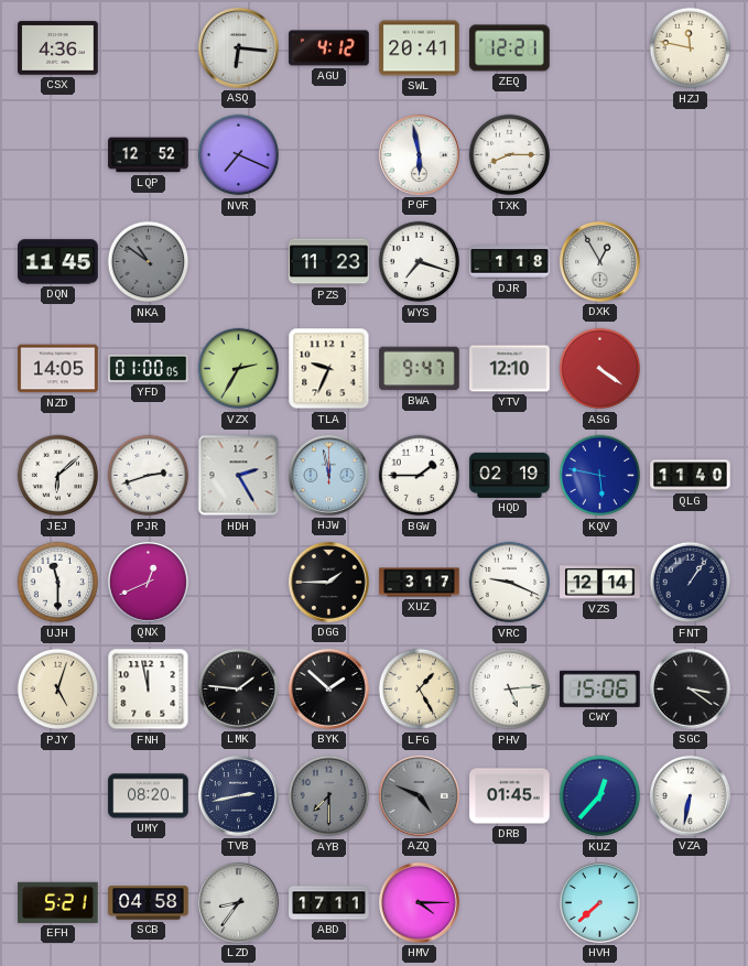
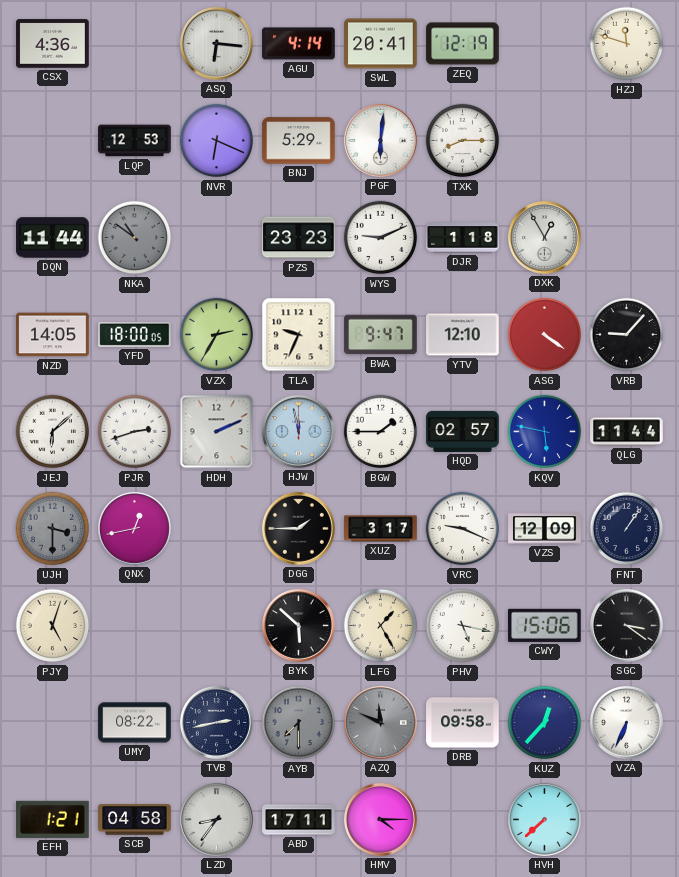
AGU: 4:12 -> 4:14 (299, 44)
ZEQ: 12:21 -> 12:19 (463, 44)
HZJ: 11:47 -> 11:48 (627, 44)
LQP: 12:52 -> 12:53 (135, 141)
NVR: 7:19 -> 6:19 (217, 141)
BNJ: none -> 5:29 (299, 141)
PGF: 5:58 -> 6:01 (380, 140)
DQN: 11:45 -> 11:44 (53, 238)
PZS: 11:23 -> 23:23 (299, 238)
WYS: 7:18 -> 9:11 (381, 238)
YFD: 01:00 -> 18:00 (135, 334)
VRB: none -> 9:07 (627, 335)
HDH: 2:25 -> 2:11 (217, 432)
HQD: 02:19 -> 02:57 (463, 431)
QLG: 11:40 -> 11:44 (627, 432)
UJH: 11:30 -> 3:30 (53, 529)
UJH dial: white -> grey (53, 529)
QNX: 12:41 -> 12:43 (134, 528)
VZS: 12:14 -> 12:09 (545, 529)
FNH: 11:58 -> none (149, 690)
LMK: 1:46 -> none (238, 688)
BYK: 1:52 -> 5:52 (298, 625)
PHV: 5:14 -> 5:17 (463, 626)
UMY: 08:20 -> 08:22 (135, 723)
AZQ: 4:49 -> 11:49 (380, 722)
DRB: 01:45 -> 09:58 (463, 723)
VZA: 6:32 -> 6:34 (626, 722)
EFH: 5:21 -> 1:21 (53, 819)
